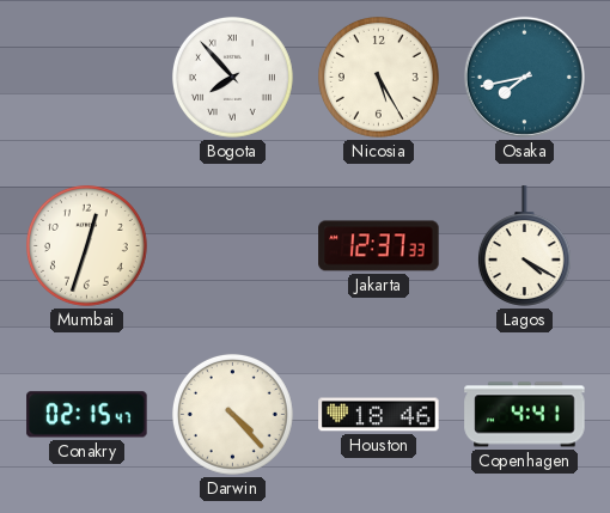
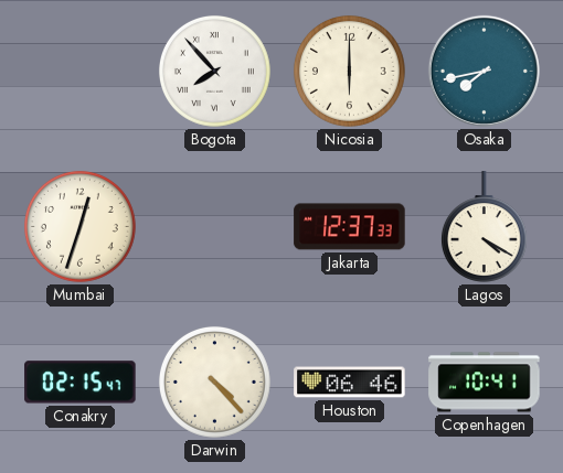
Nicosia: 5:25 -> 6:00 (349, 71)
Houston: 18:46 -> 06:46 (350, 383)
Copenhagen: 4:41 -> 10:41 (485, 383)
